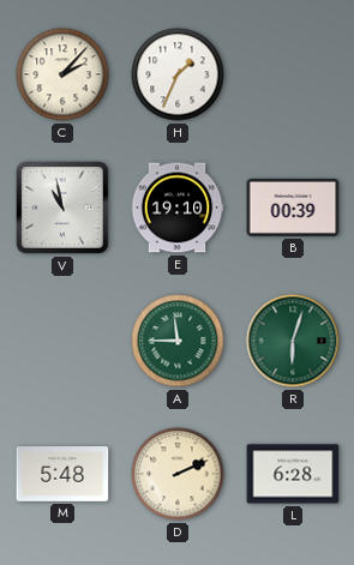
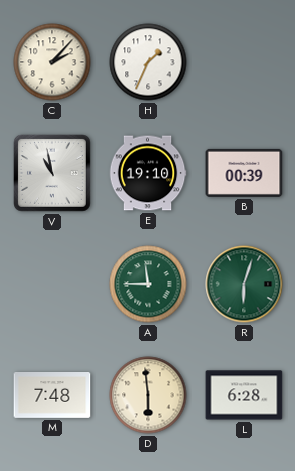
M: 5:48 -> 7:48 (52, 396)
D: 2:11 -> 5:59 (148, 395)
